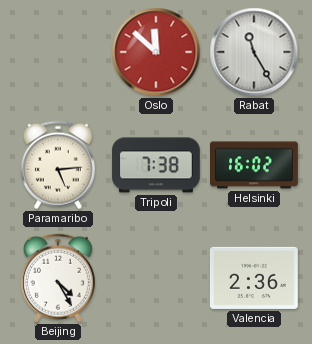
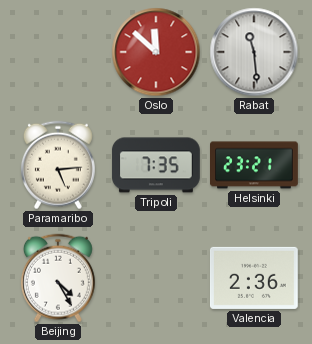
Rabat: 11:25 -> 11:29 (254, 52)
Tripoli: 7:38 -> 7:35 (156, 165)
Helsinki: 16:02 -> 23:21 (255, 165)
